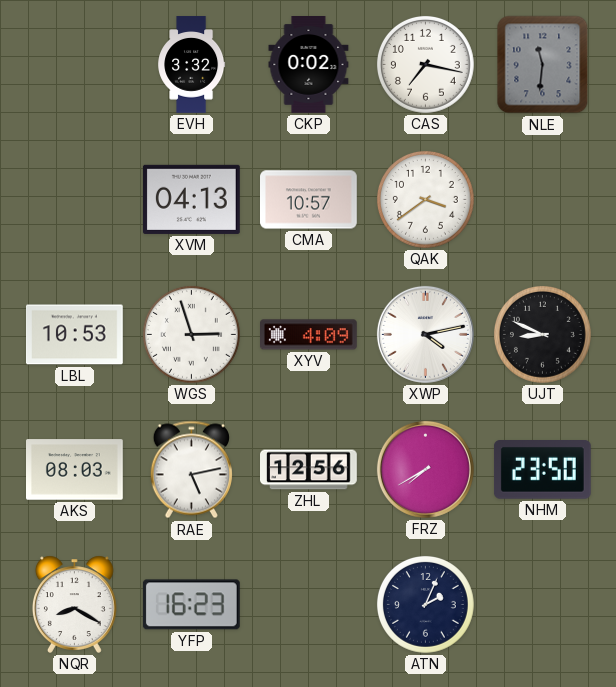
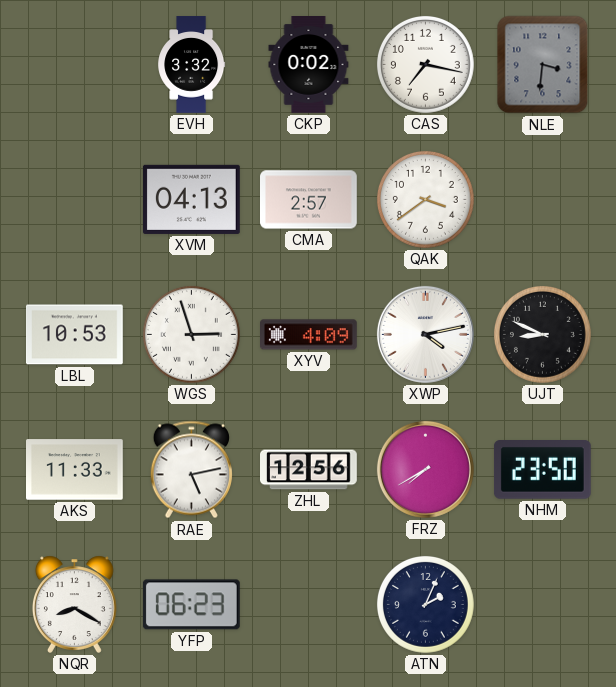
NLE: 11:31 -> 3:31 (543, 65)
CMA: 10:57 -> 2:57 (309, 200)
AKS: 08:03 -> 11:33 (75, 470)
YFP: 16:23 -> 06:23 (191, 605)
